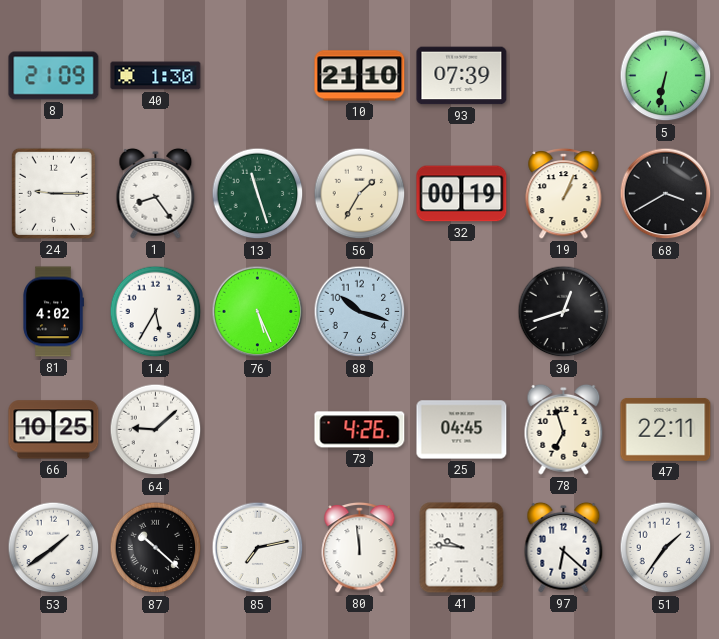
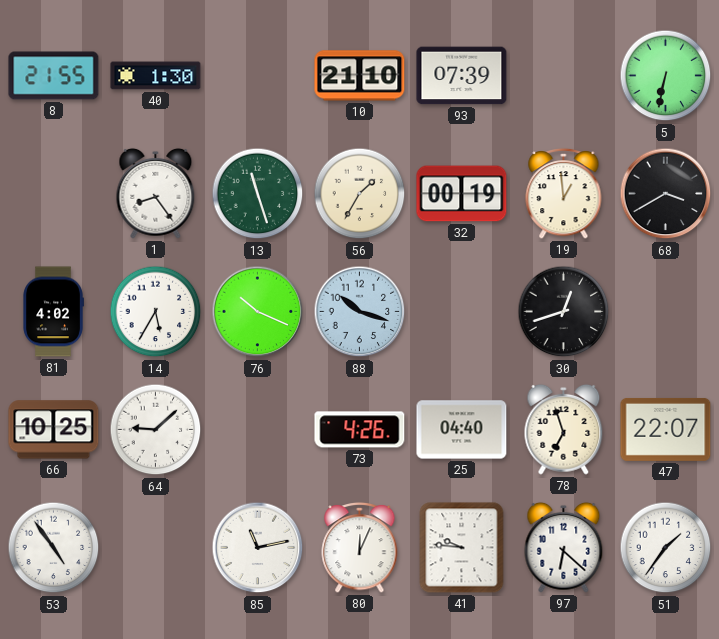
8: 21:09 -> 21:55 (54, 76)
24: 9:15 -> none (53, 193)
19: 1:04 -> 12:59 (564, 193)
76: 5:26 -> 10:19 (258, 312)
25: 04:45 -> 04:40 (462, 430)
47: 22:11 -> 22:07 (666, 429)
53: 1:39 -> 4:54 (54, 548)
87: 10:22 -> none (156, 548)
85: 7:13 -> 11:13 (258, 548)
80: 11:59 -> 12:04 (360, 547)
